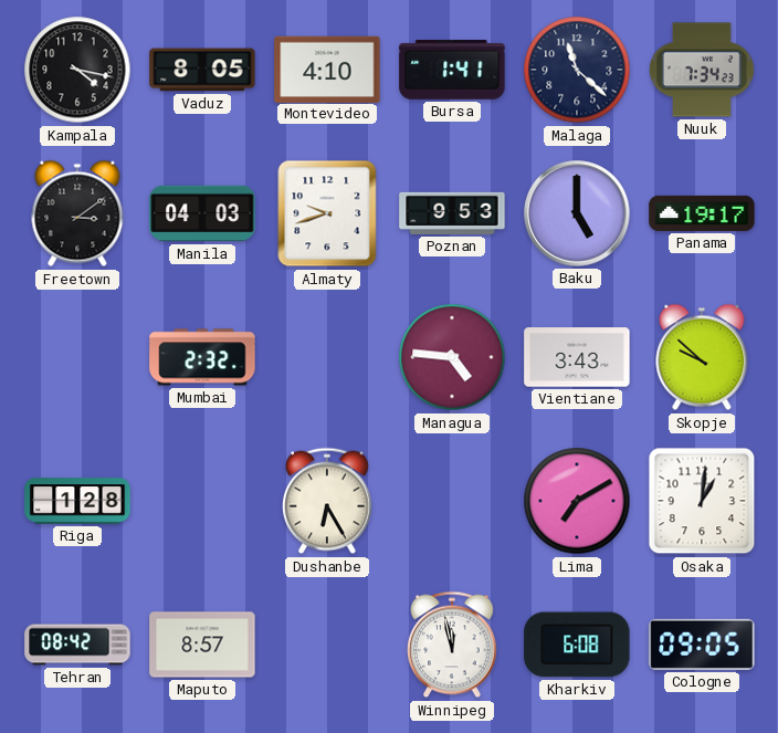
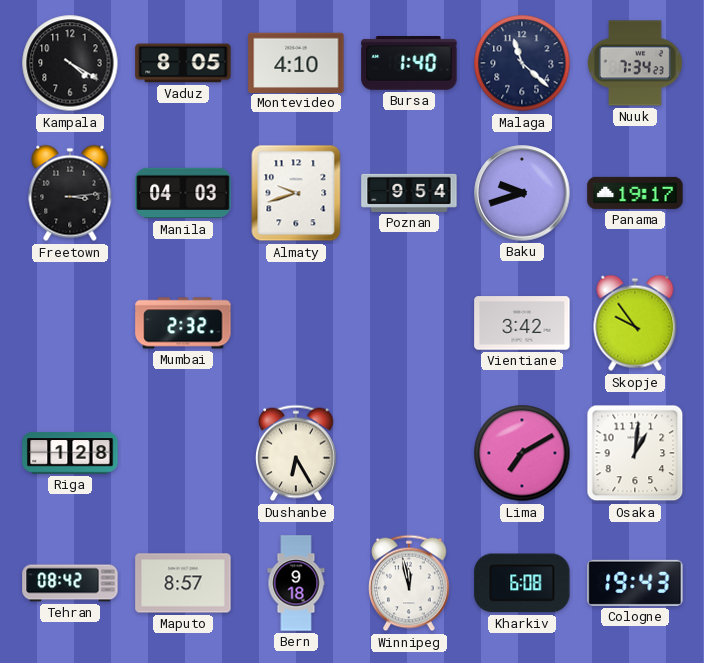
Kampala: 4:17 -> 4:20 (70, 63)
Bursa: 1:41 -> 1:40 (409, 64)
Freetown: 3:09 -> 3:14 (70, 193)
Poznan: 9:53 -> 9:54 (409, 193)
Baku: 5:00 -> 9:42 (522, 193)
Managua: 4:46 -> none (452, 357)
Vientiane: 3:43 -> 3:42 (522, 323)
Skopje: 9:52 -> 9:54 (635, 323)
Bern: none -> 9:18 (296, 583)
Cologne: 09:05 -> 19:43 (635, 583)
